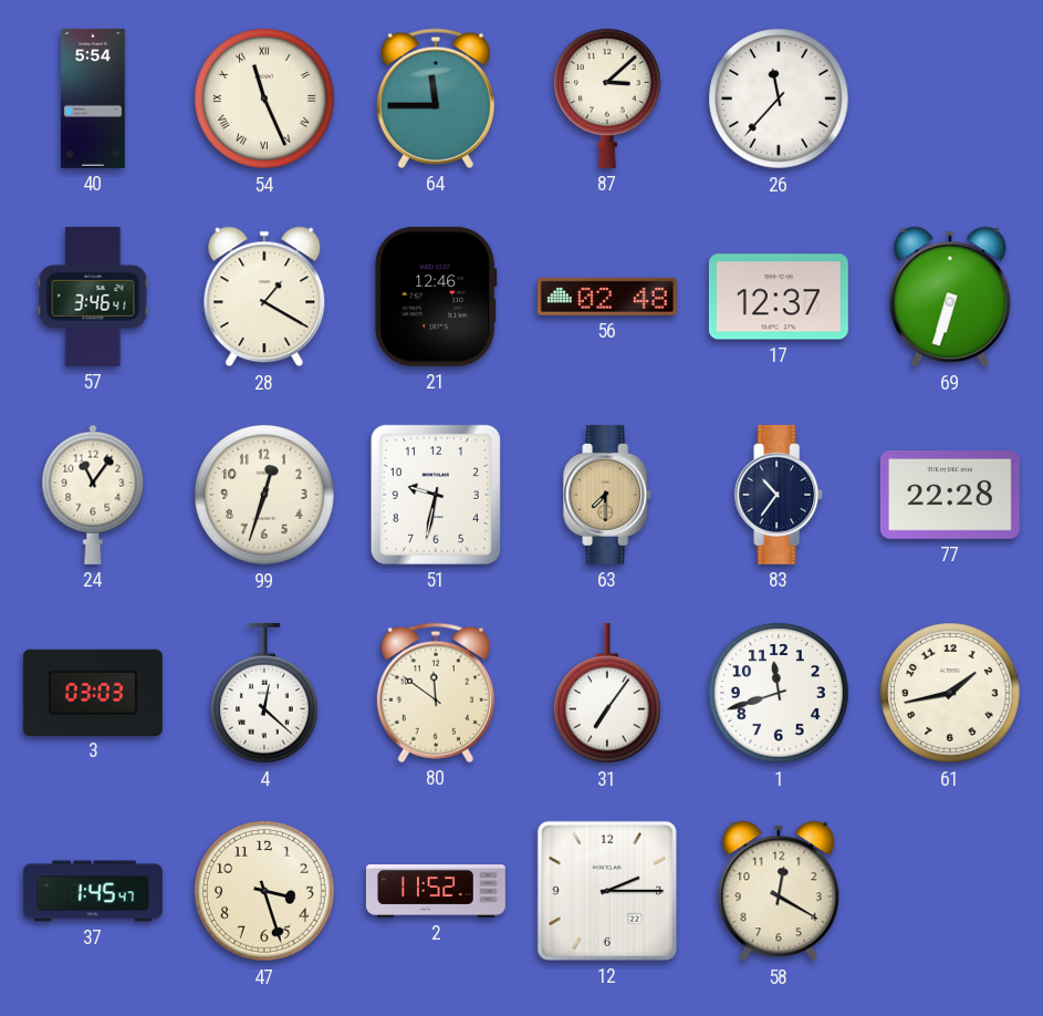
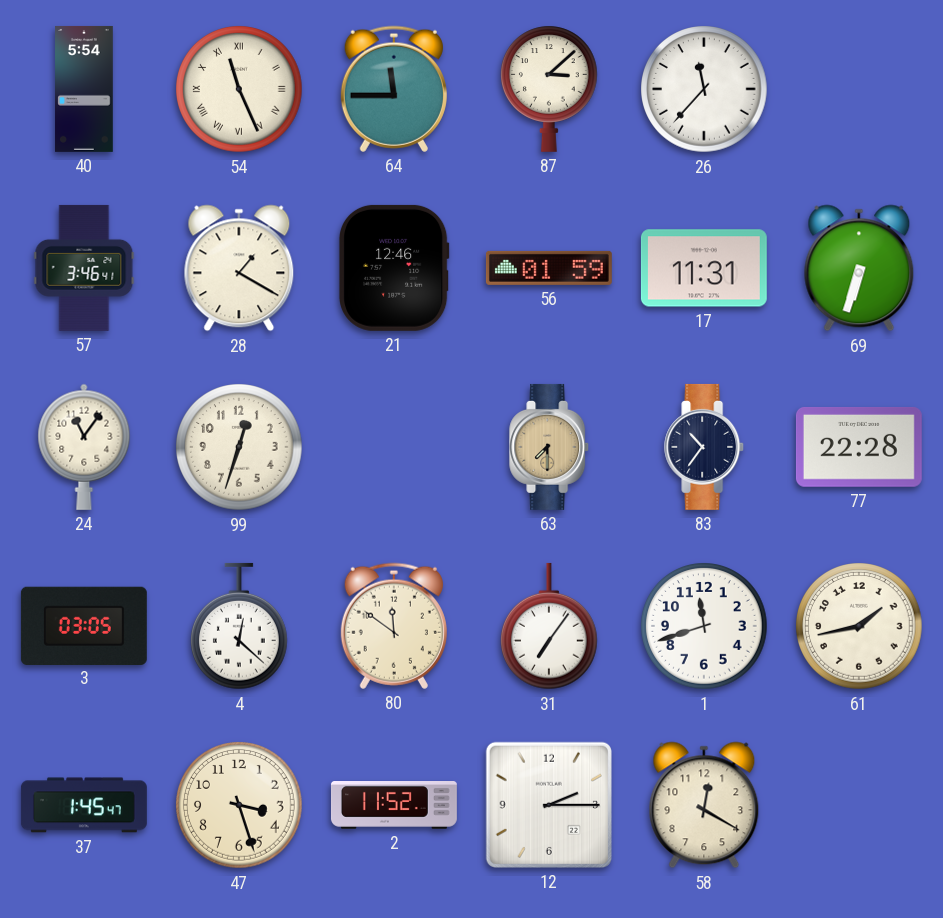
56: 02:48 -> 01:59 (549, 268)
17: 12:37 -> 11:31 (704, 268)
51: 9:32 -> none (436, 495)
3: 03:03 -> 03:05 (84, 625)
